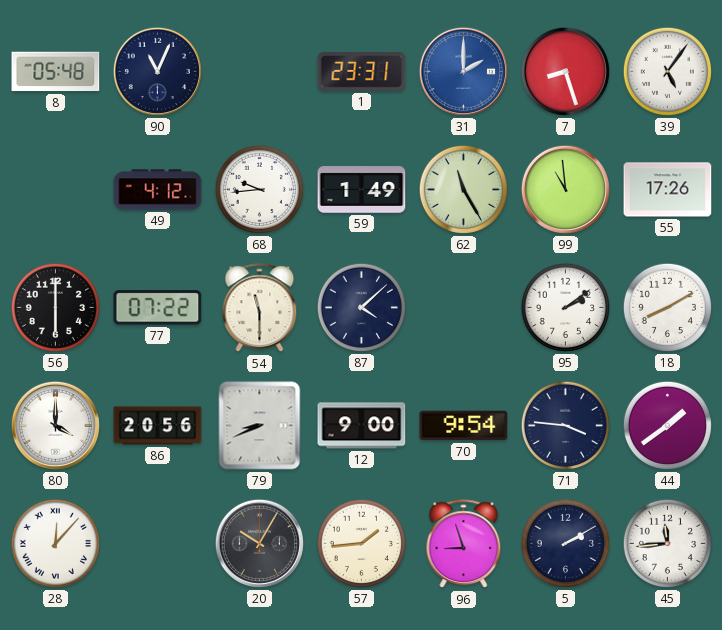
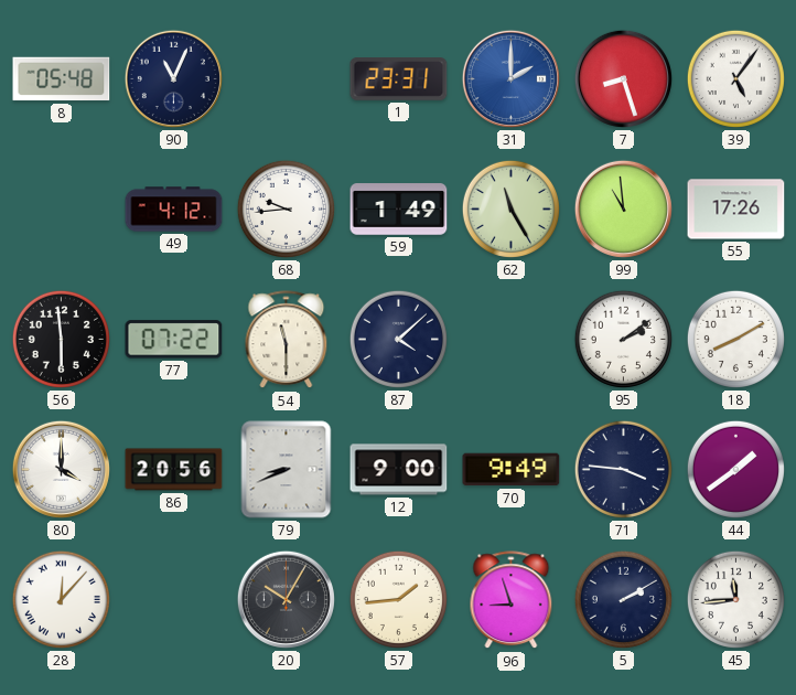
56: 6:00 -> 5:59 (61, 339)
70: 9:54 -> 9:49 (512, 470)
